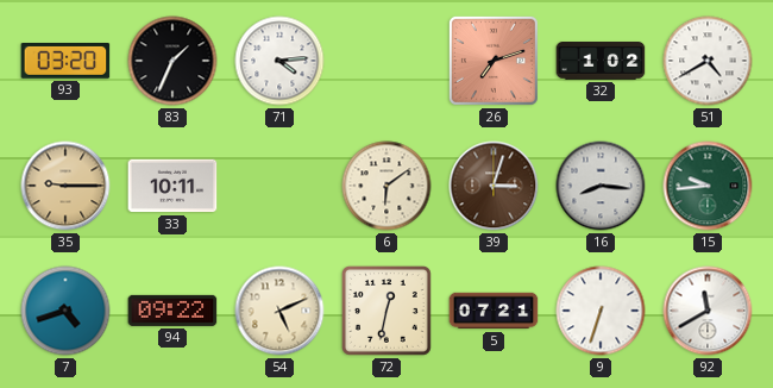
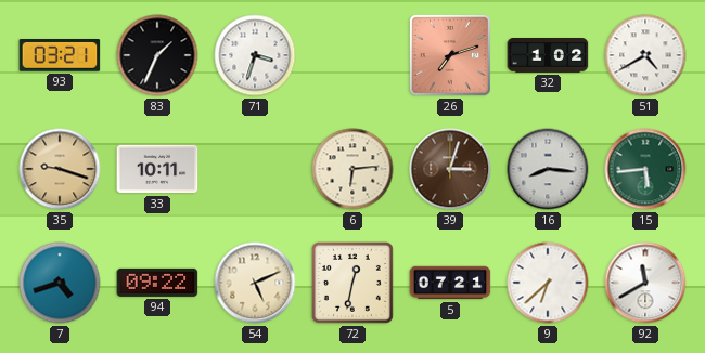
93: 03:20 -> 03:21 (60, 56)
71: 4:14 -> 3:33 (255, 55)
35: 9:15 -> 9:18 (60, 169)
6: 6:09 -> 6:14 (352, 169)
15: 9:44 -> 5:44 (645, 169)
9: 6:33 -> 6:38 (548, 283)
